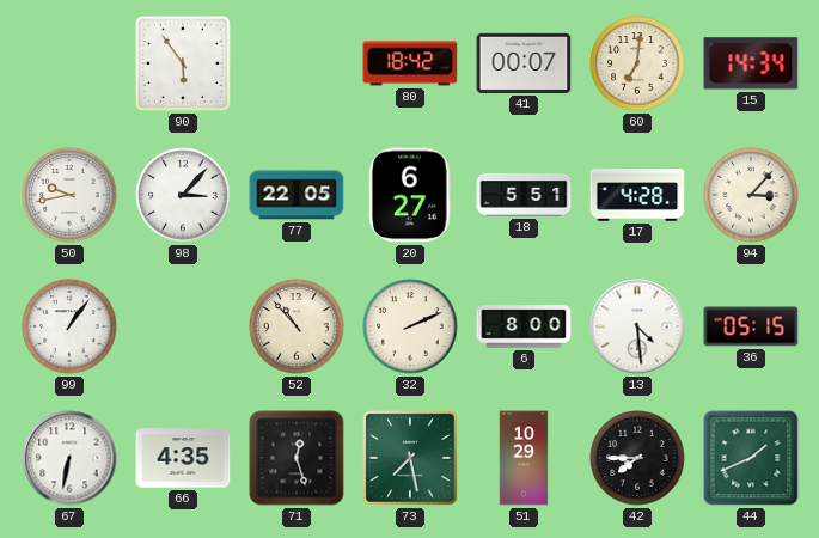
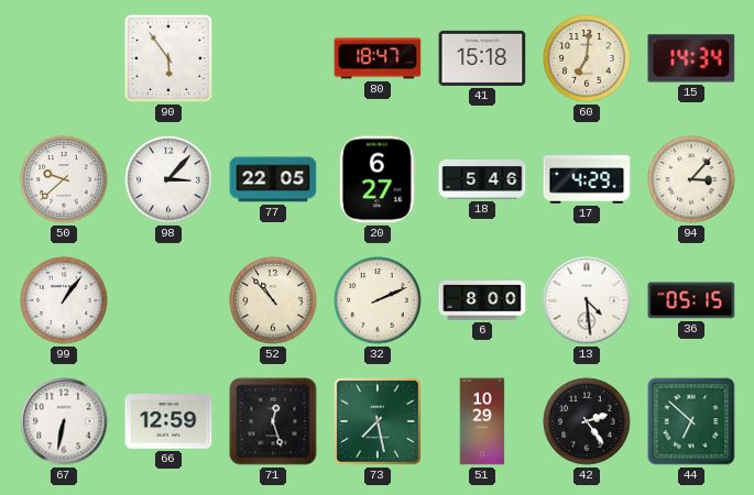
80: 18:42 -> 18:47 (378, 58)
41: 00:07 -> 15:18 (482, 58)
50: 9:43 -> 9:38 (64, 179)
18: 5:51 -> 5:46 (482, 179)
17: 4:28 -> 4:29 (587, 179)
66: 4:35 -> 12:59 (168, 421)
42: 7:45 -> 2:24 (587, 421)
44: 1:41 -> 6:52 (691, 421)
